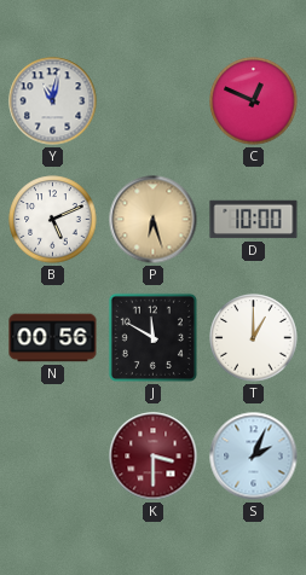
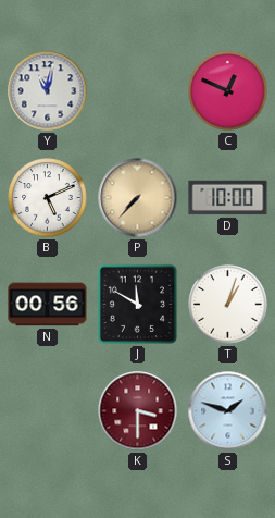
P: 6:27 -> 7:37 (138, 198)
T: 1:00 -> 1:03 (228, 305)
S: 2:04 -> 1:48 (228, 411)
